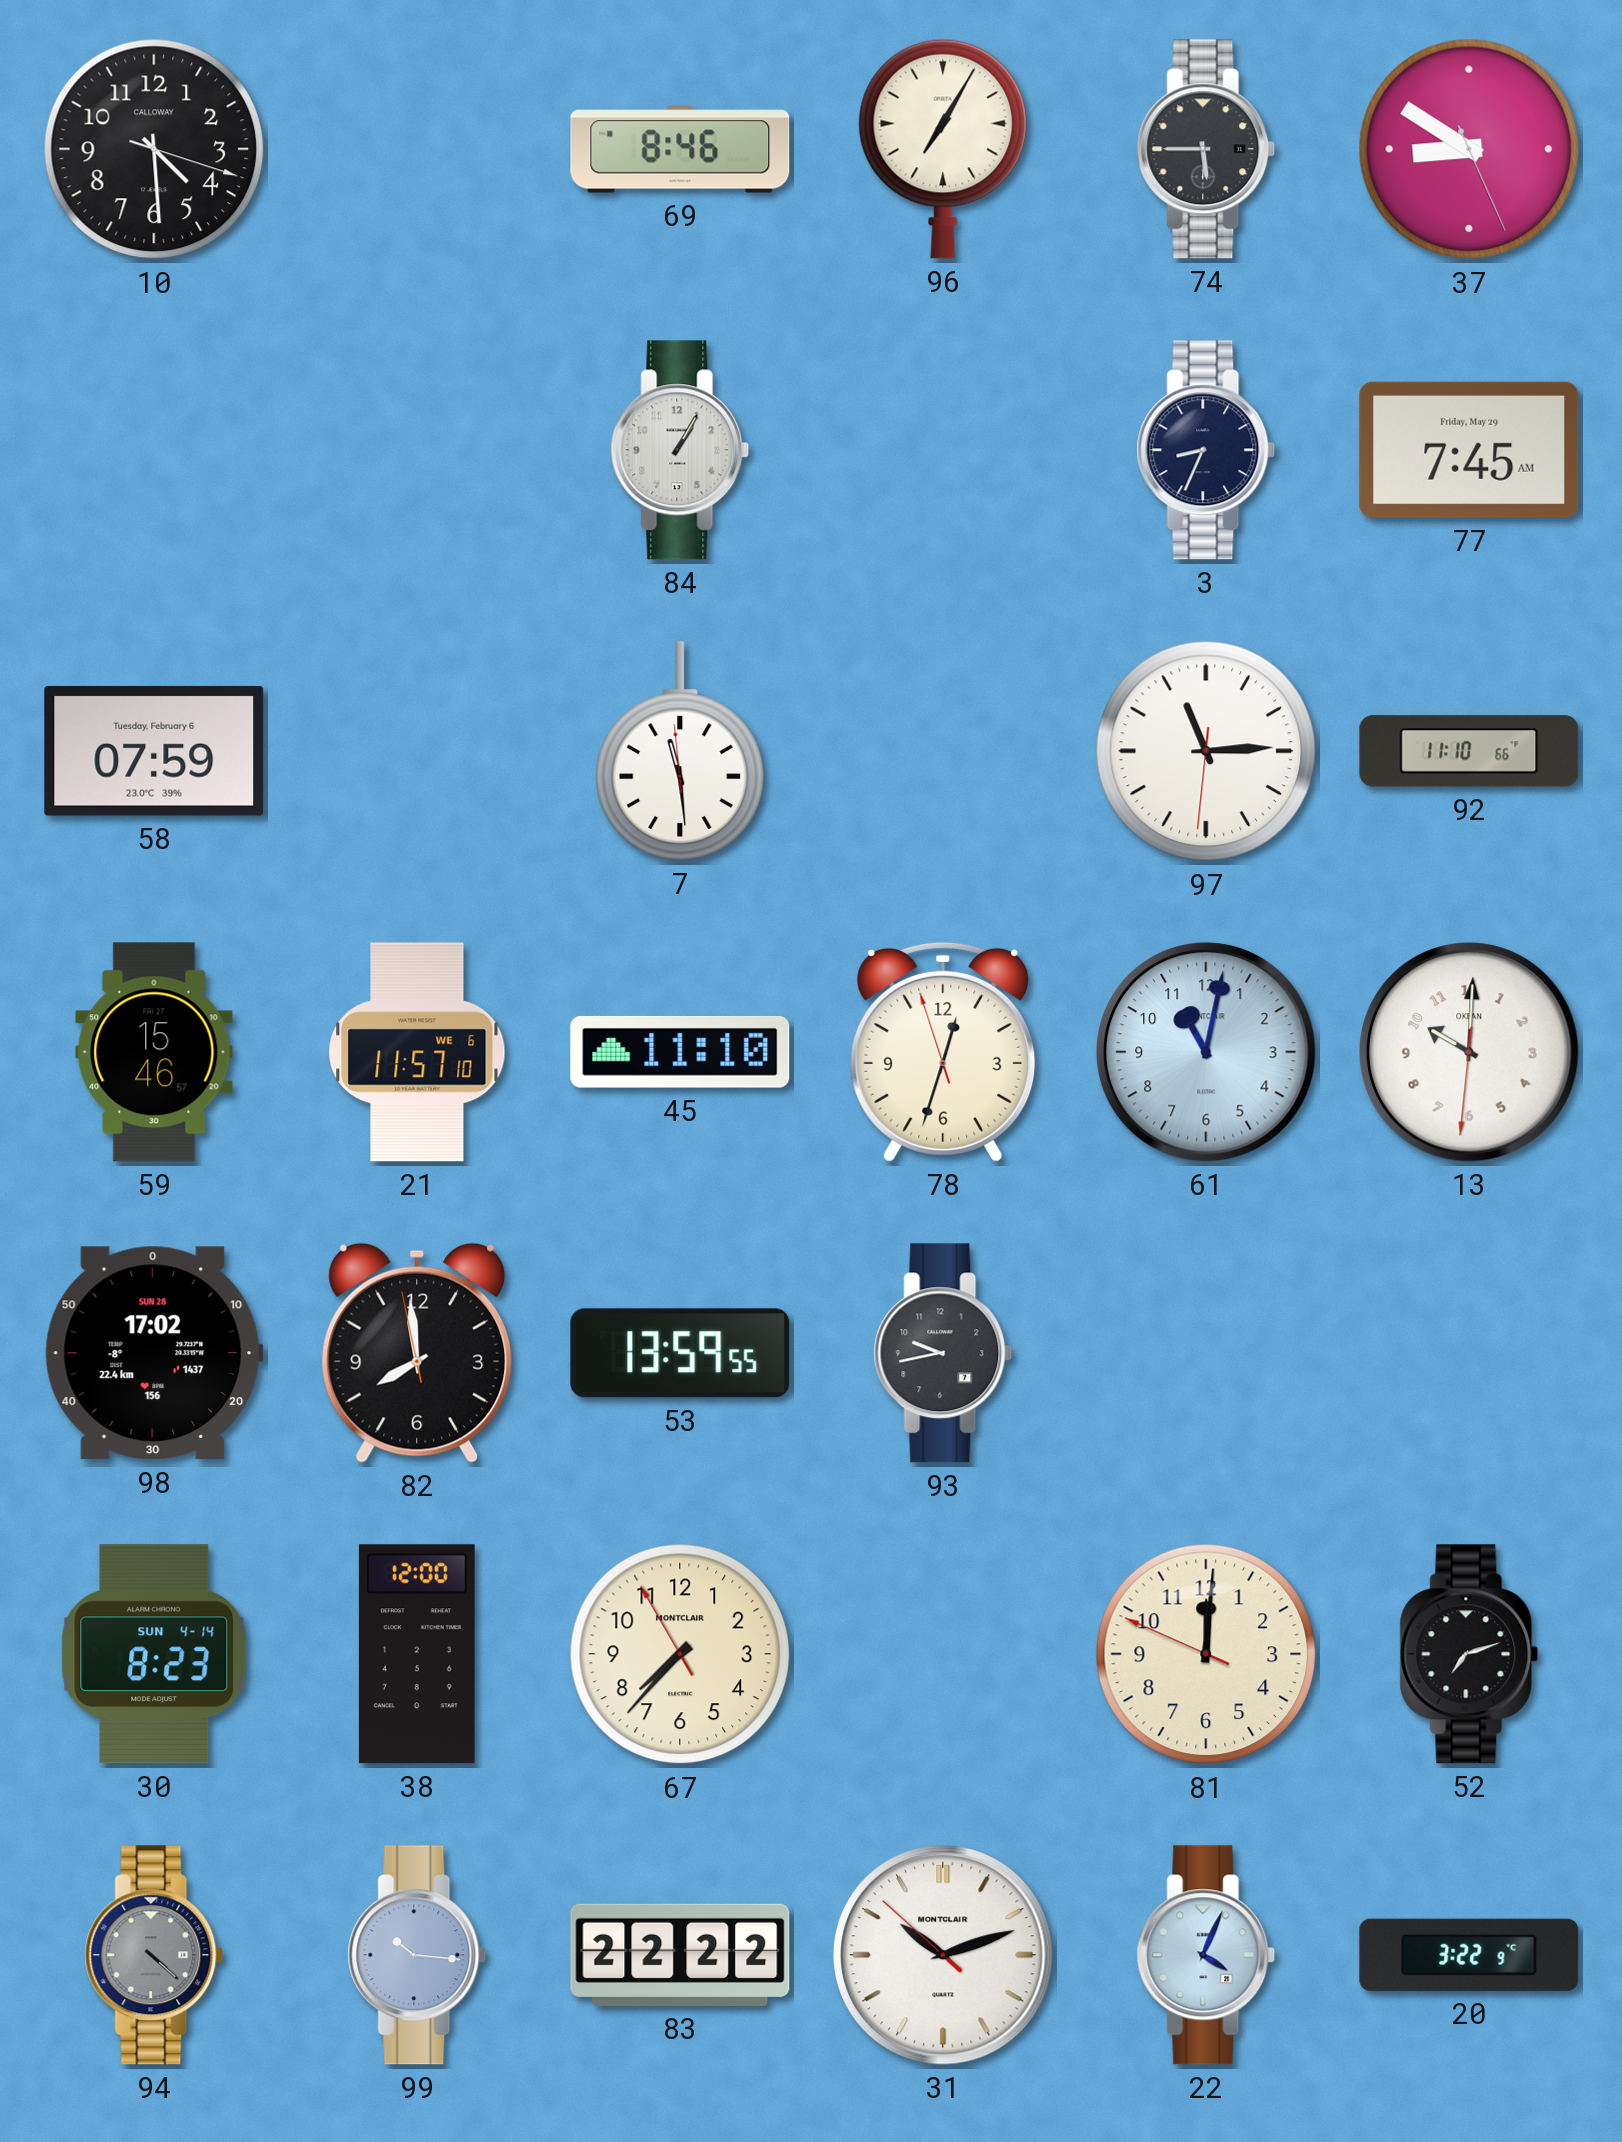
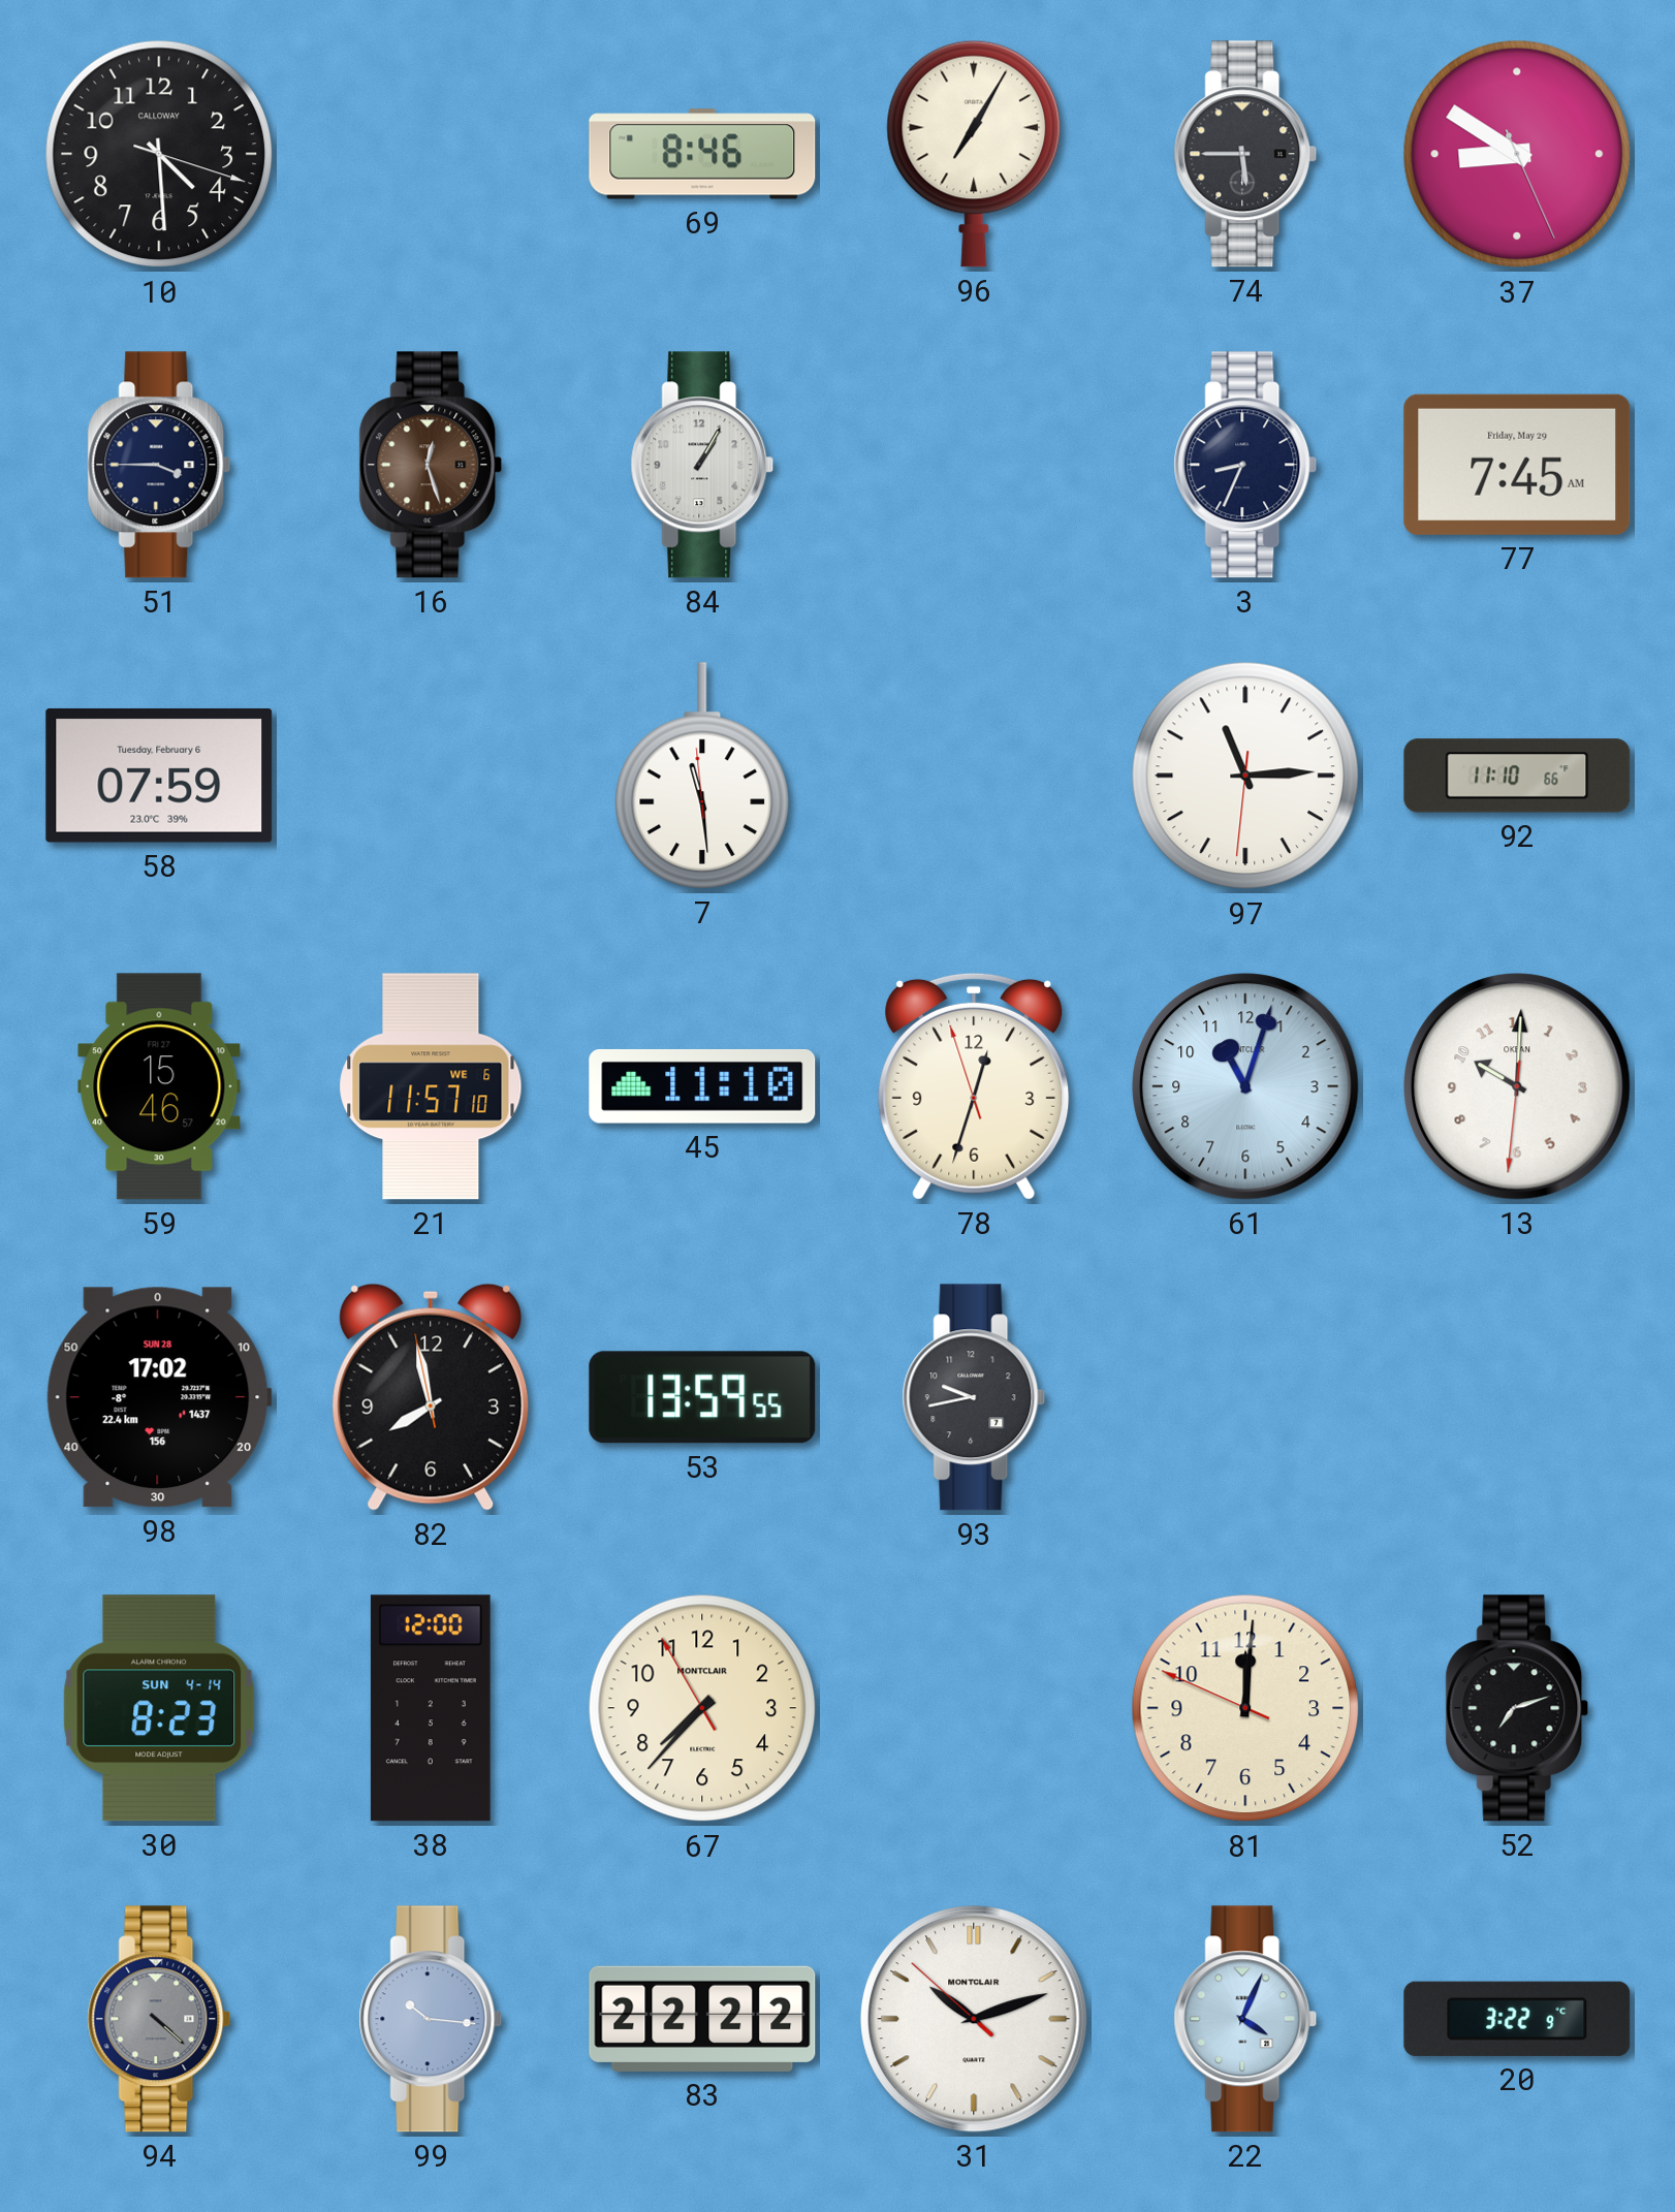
51: none -> 3:45 (159, 465)
16: none -> 12:27 (431, 465)
61: 11:02 -> 11:03 (1245, 1086)
82: 7:58 -> 7:57 (431, 1397)
